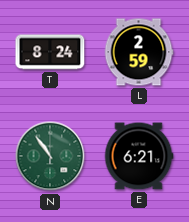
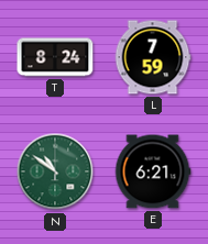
L: 2:59 -> 7:59 (153, 57)
N: 10:54 -> 10:51 (55, 171)
